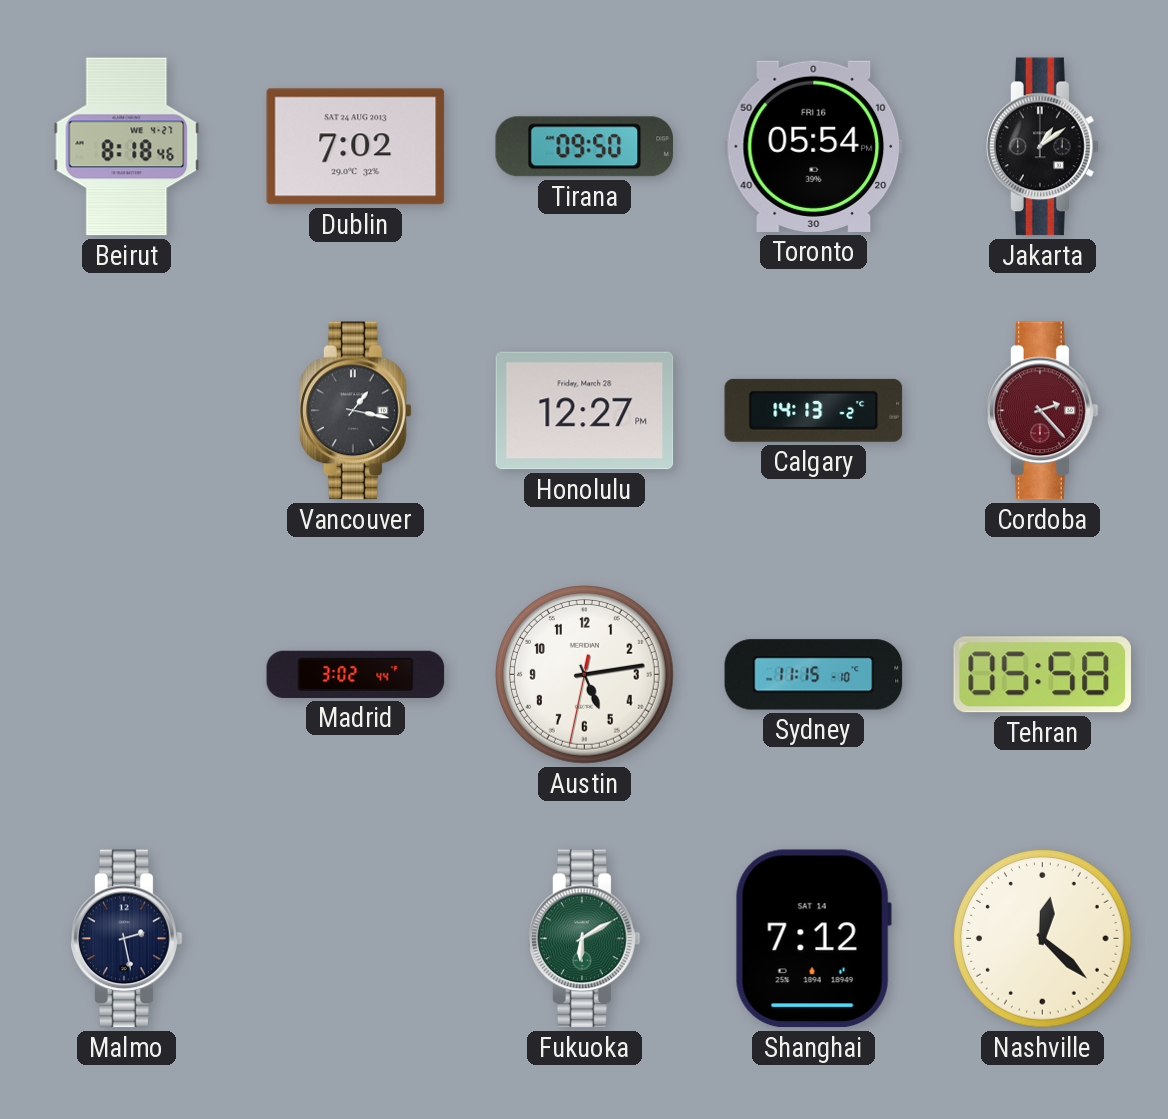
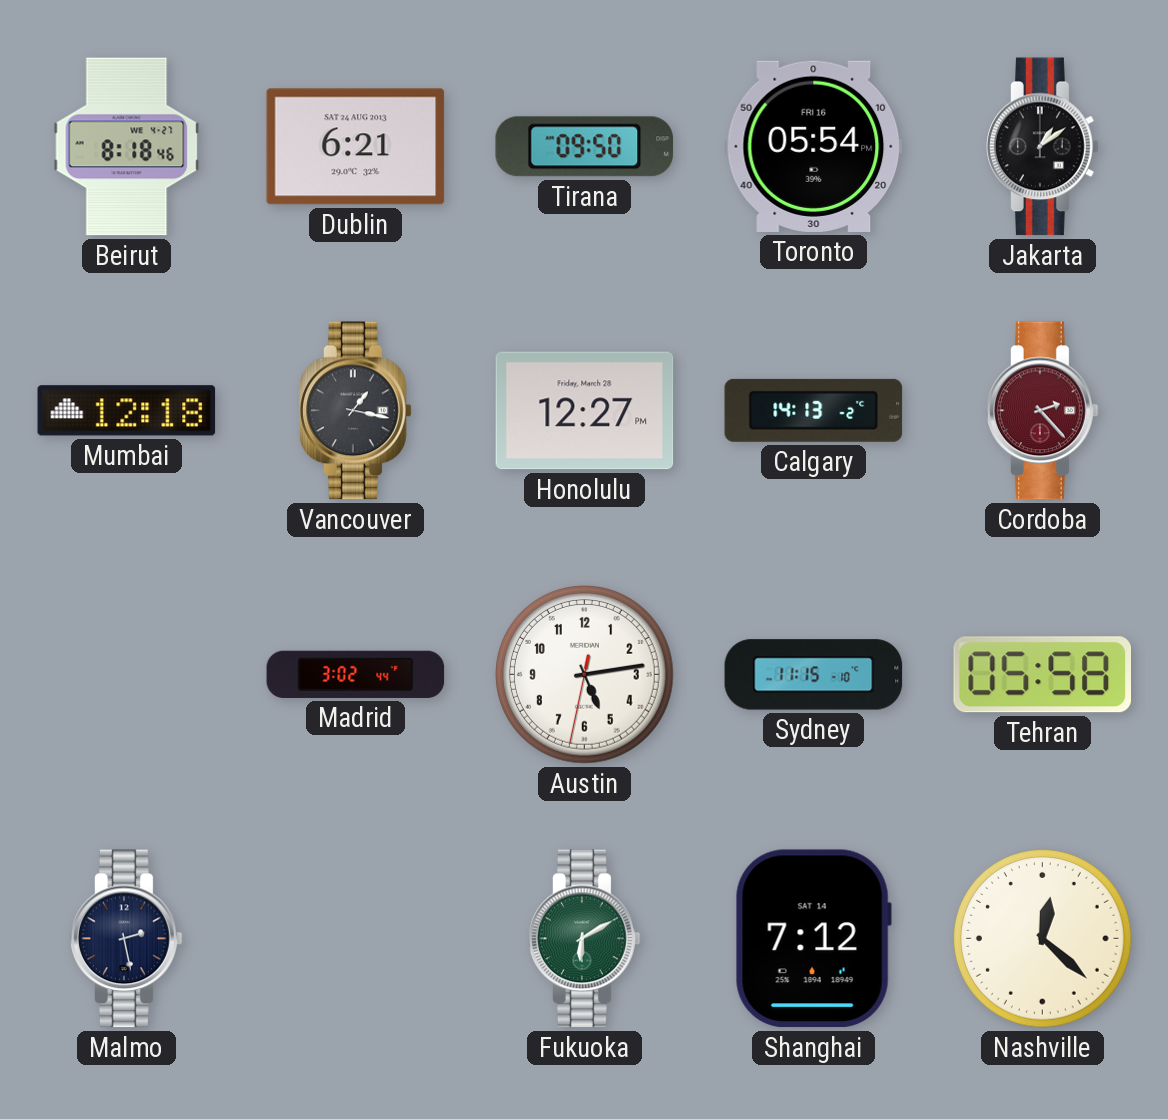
Dublin: 7:02 -> 6:21 (356, 147)
Mumbai: none -> 12:18 (127, 411)
